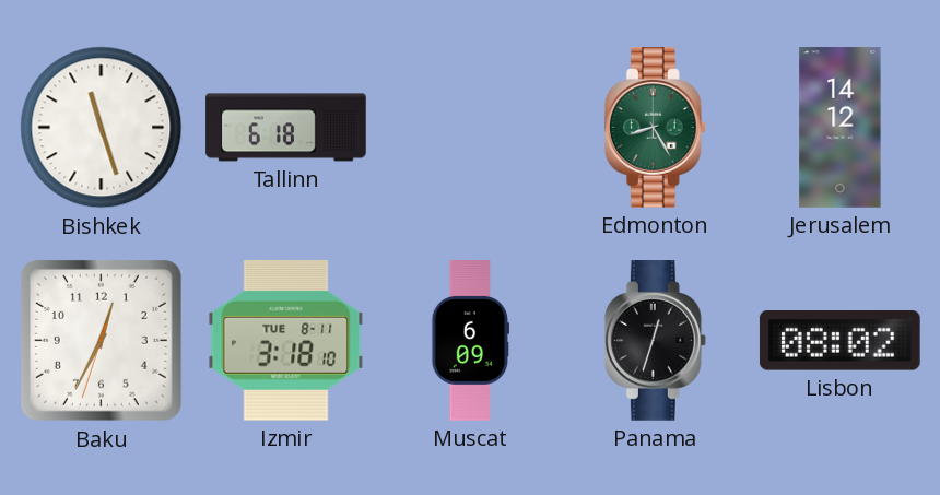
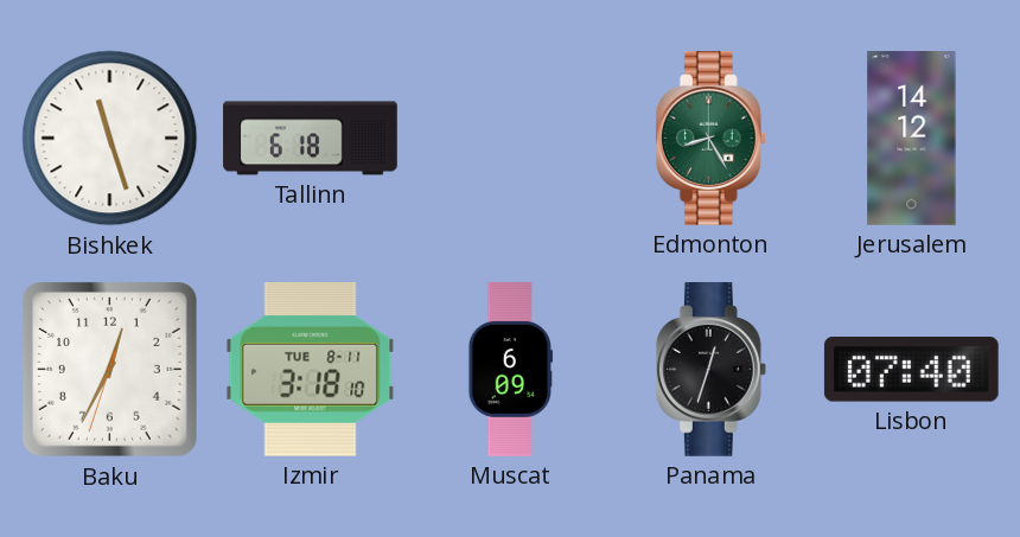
Lisbon: 08:02 -> 07:40 (911, 370)
